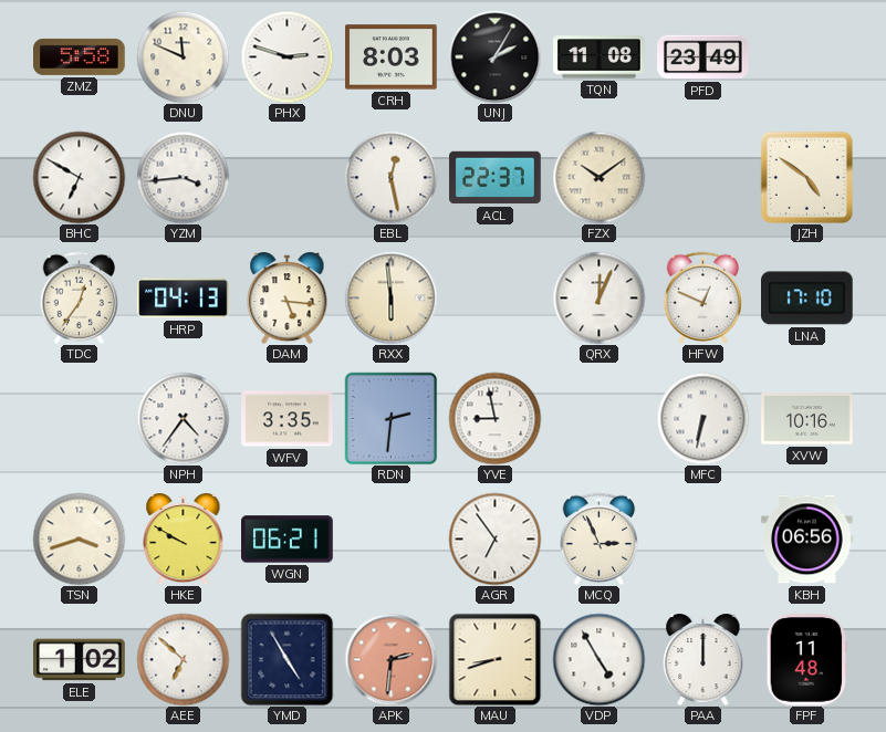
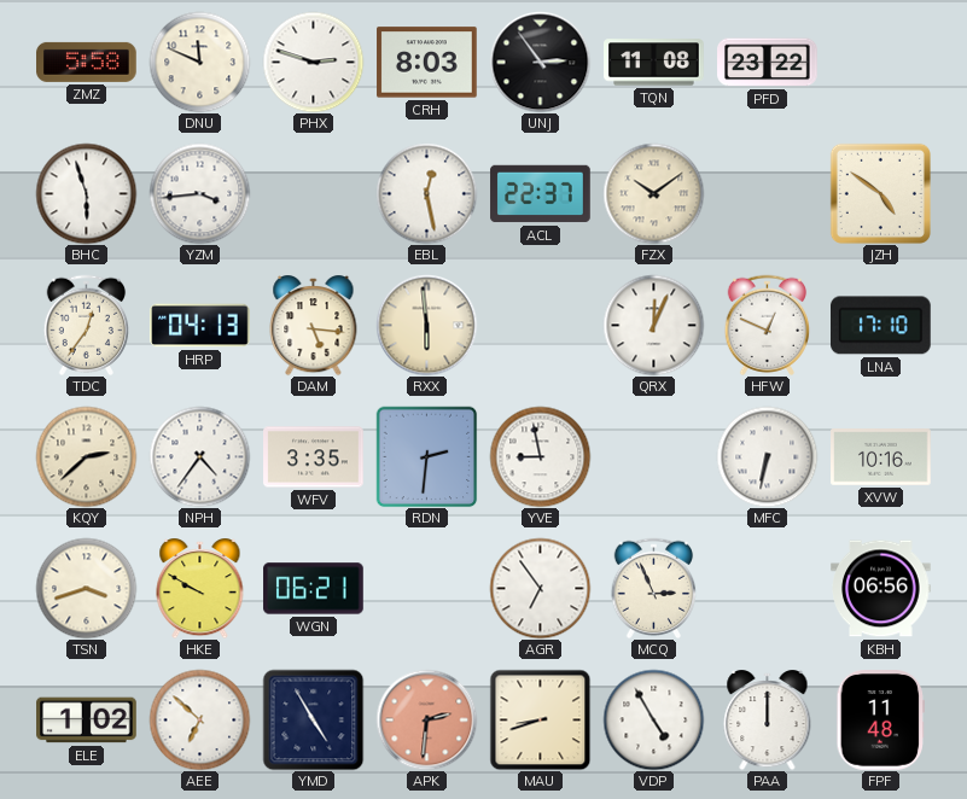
UNJ: 2:05 -> 2:54 (540, 62)
PFD: 23:49 -> 23:22 (768, 63)
BHC: 6:50 -> 5:57 (86, 193)
KQY: none -> 2:38 (86, 456)
